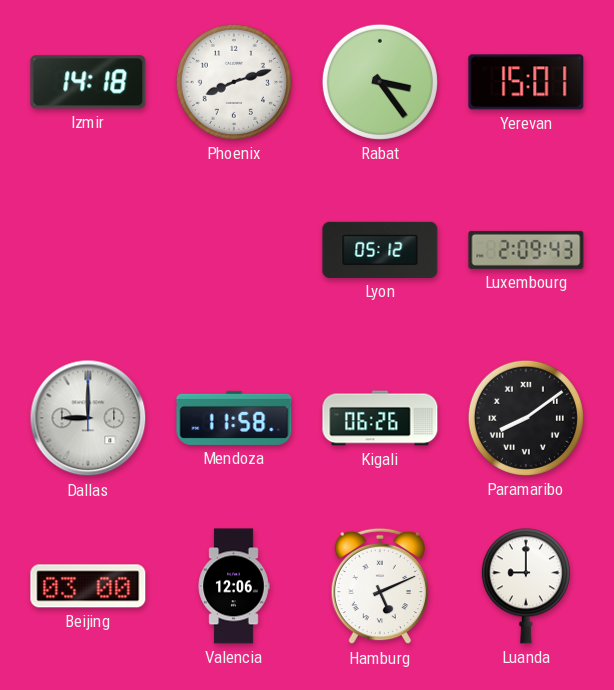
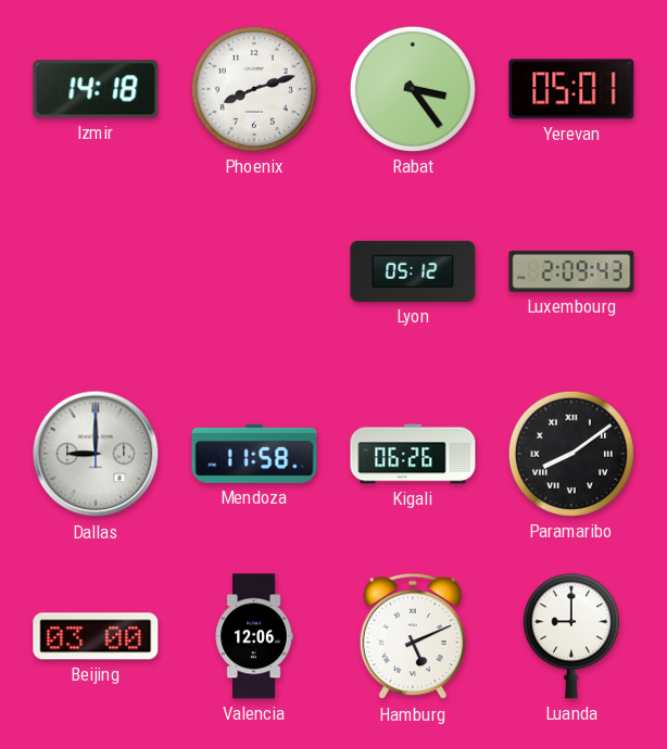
Yerevan: 15:01 -> 05:01 (571, 89)
